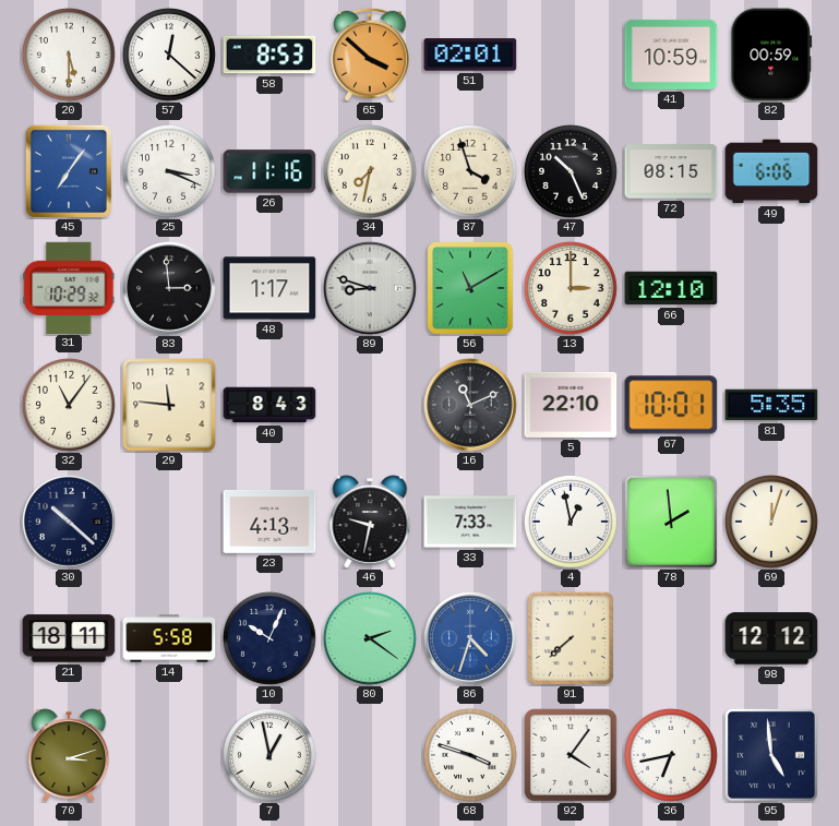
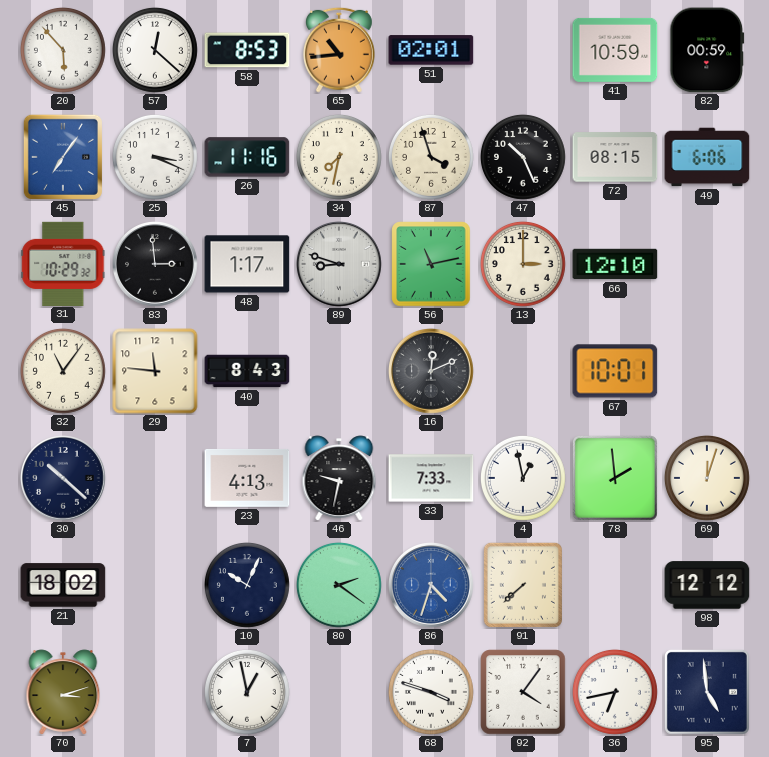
20: 5:30 -> 5:53 (63, 50)
65: 3:52 -> 10:44 (339, 50)
56: 11:10 -> 11:13 (431, 264)
16: 11:11 -> 12:11 (431, 371)
5: 22:10 -> none (571, 405)
81: 5:35 -> none (771, 405)
21: 18:11 -> 18:02 (63, 585)
14: 5:58 -> none (169, 638)
